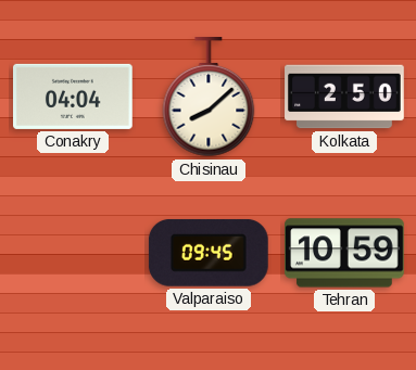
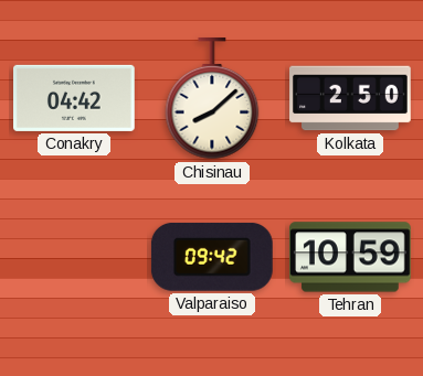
Conakry: 04:04 -> 04:42 (75, 98)
Valparaiso: 09:45 -> 09:42 (212, 257)
